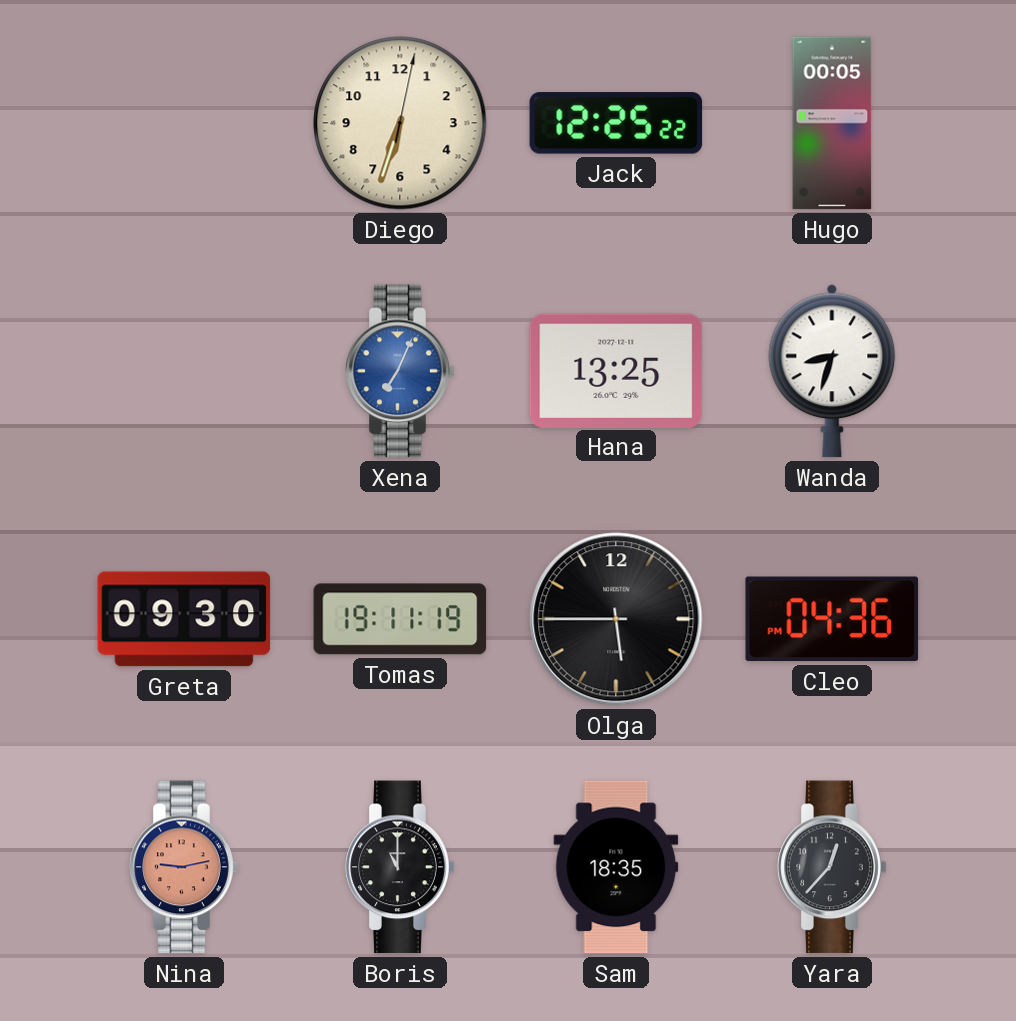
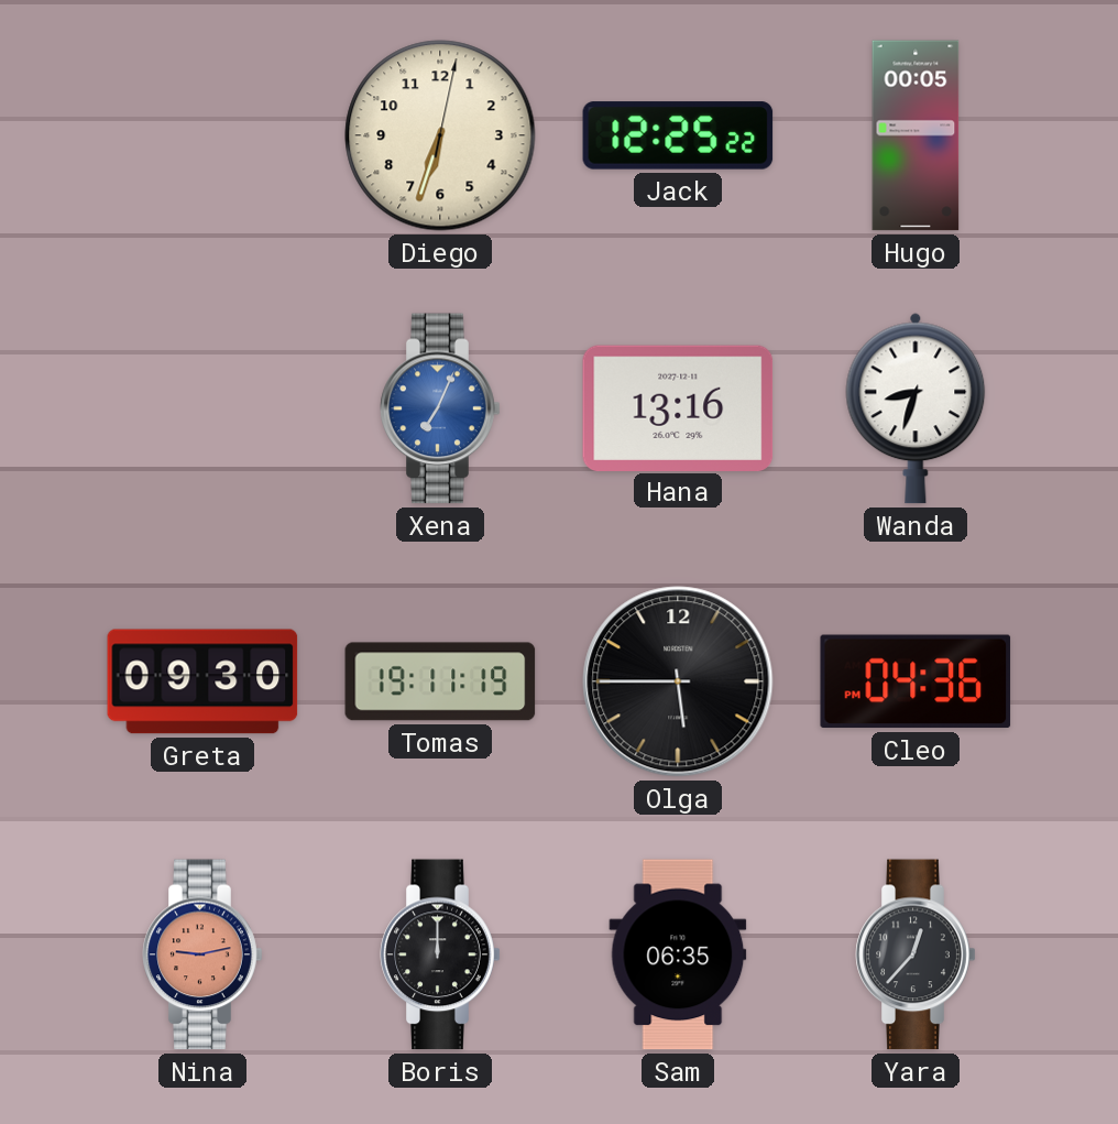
Hana: 13:25 -> 13:16 (678, 407)
Boris: 11:00 -> 12:00 (440, 954)
Sam: 18:35 -> 06:35 (678, 954)
